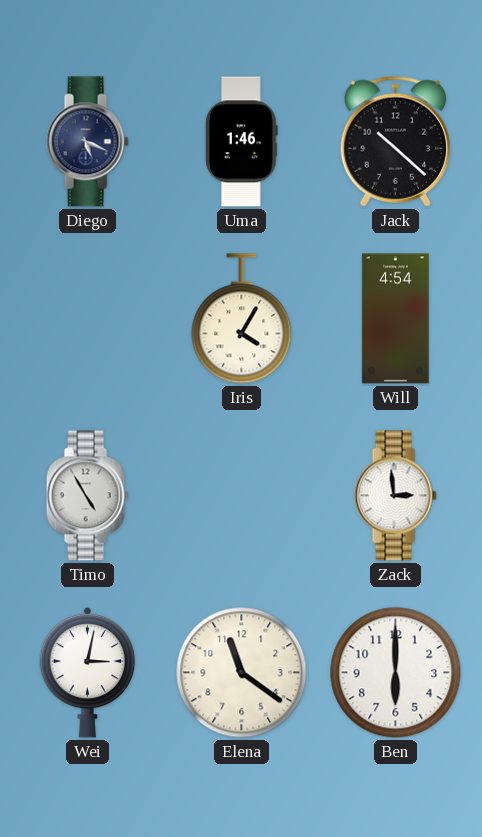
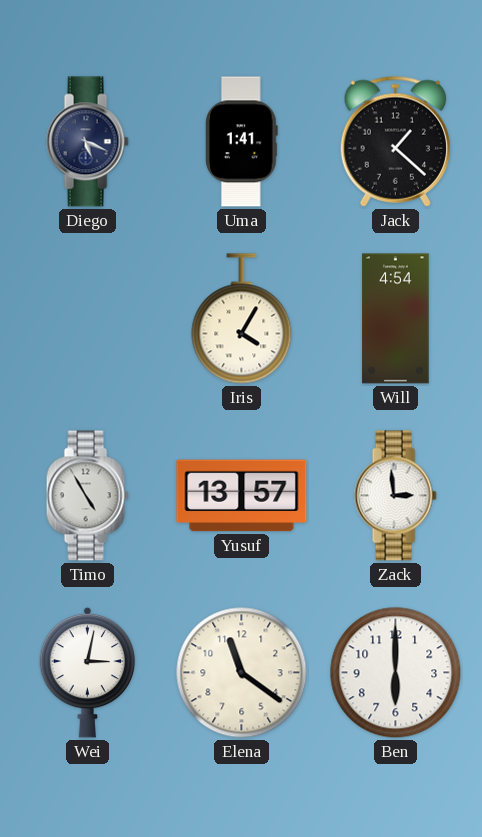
Uma: 1:46 -> 1:41 (242, 142)
Jack: 10:22 -> 1:22 (395, 141)
Yusuf: none -> 13:57 (242, 496)
